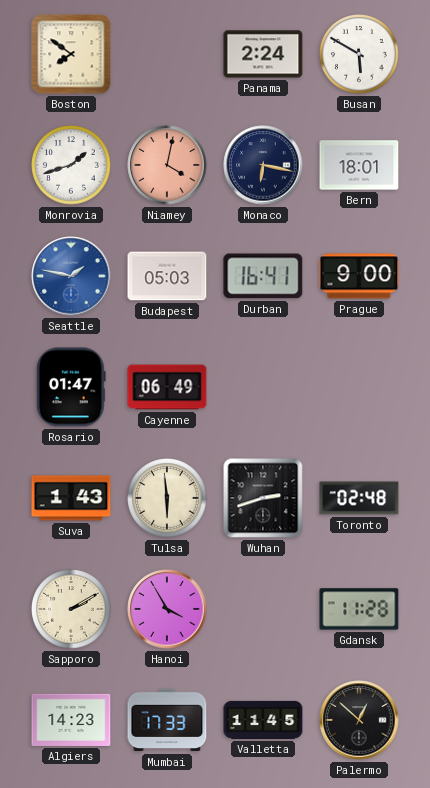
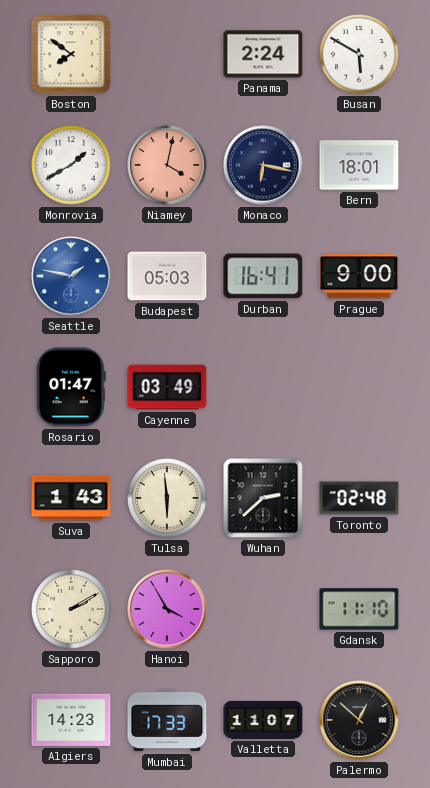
Monrovia: 1:42 -> 1:40 (71, 165)
Cayenne: 06:49 -> 03:49 (167, 387)
Wuhan: 2:42 -> 2:38 (263, 498)
Gdansk: 11:28 -> 11:10 (359, 609)
Valletta: 11:45 -> 11:07 (263, 720)
